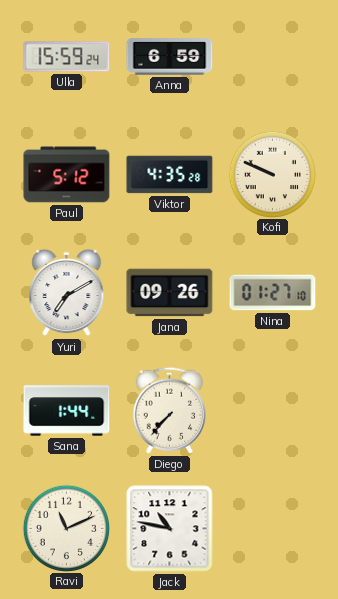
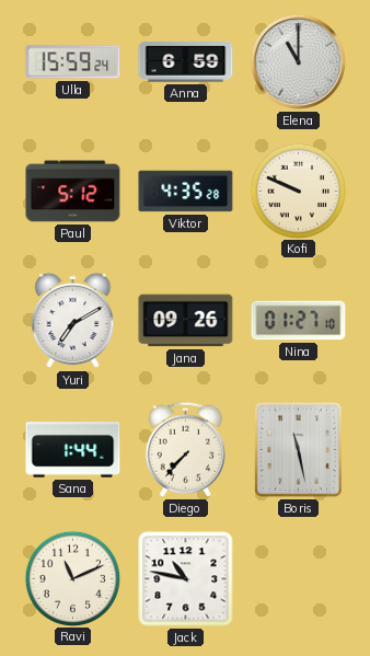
Elena: none -> 11:00 (298, 61)
Boris: none -> 11:28 (298, 449)
